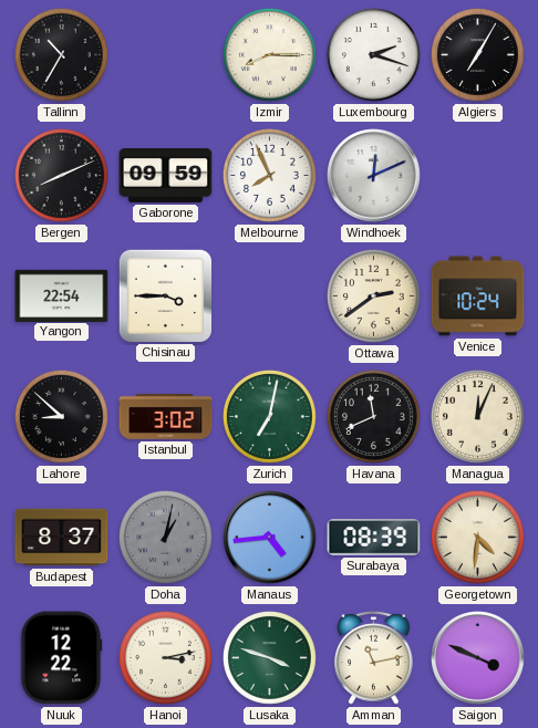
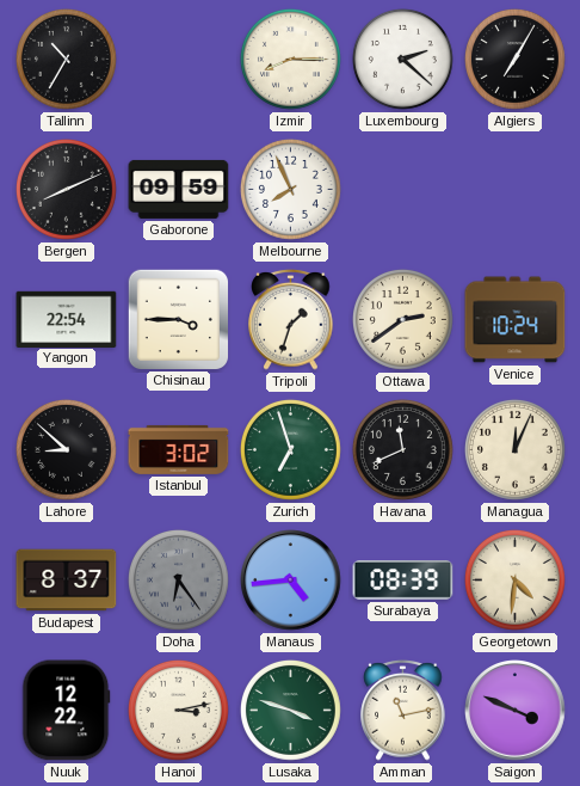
Luxembourg: 2:18 -> 2:22 (402, 59)
Windhoek: 12:11 -> none (374, 176)
Tripoli: none -> 1:33 (291, 320)
Zurich: 7:02 -> 6:57 (290, 449)
Doha: 1:02 -> 6:24 (178, 579)
